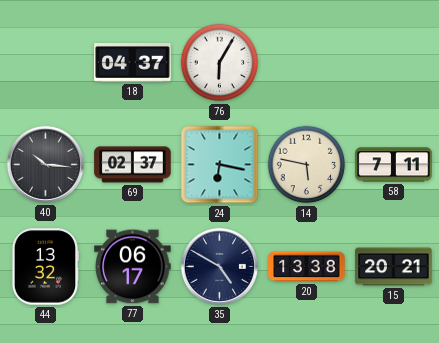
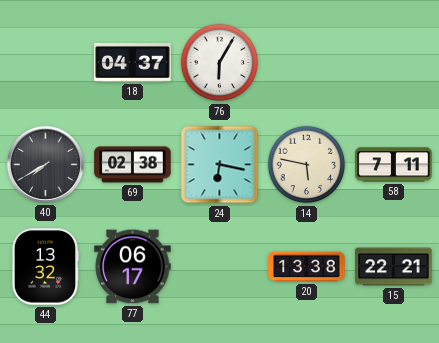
40: 10:16 -> 7:40 (45, 164)
69: 02:37 -> 02:38 (133, 165)
35: 4:50 -> none (219, 266)
15: 20:21 -> 22:21 (394, 267)
